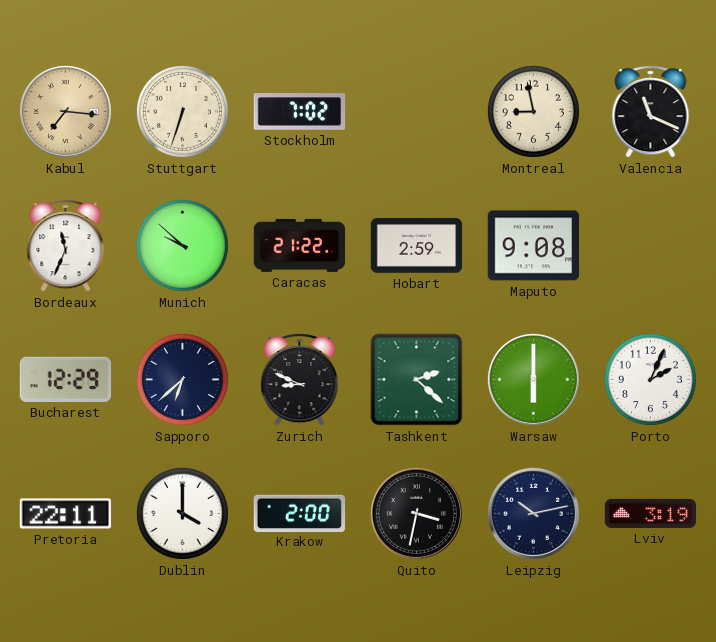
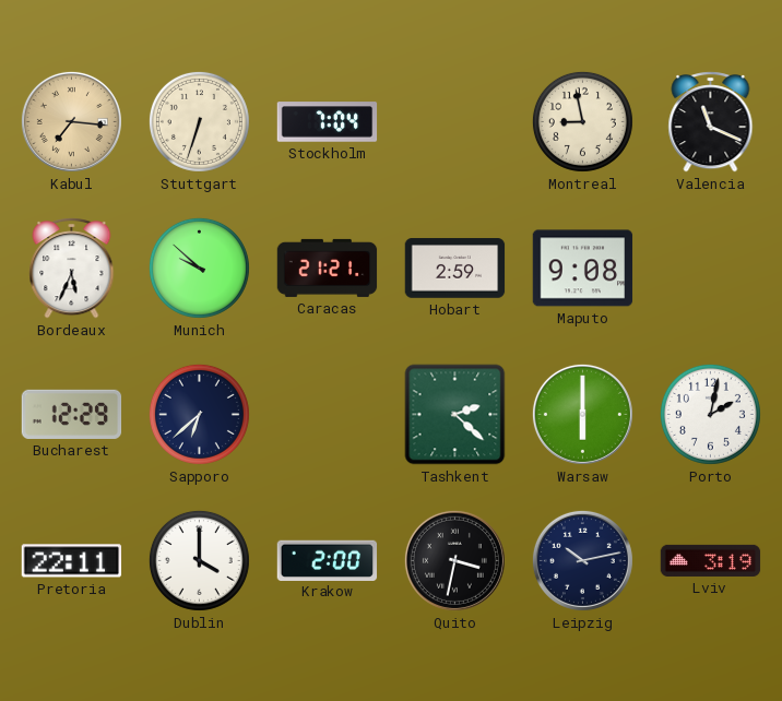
Stockholm: 7:02 -> 7:04 (328, 122)
Bordeaux: 11:34 -> 5:34 (72, 269)
Caracas: 21:22 -> 21:21 (328, 268)
Zurich: 8:49 -> none (300, 380)
Porto: 2:04 -> 2:02 (710, 414)
